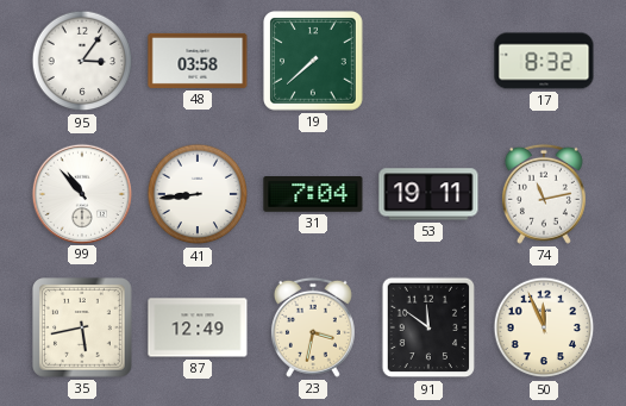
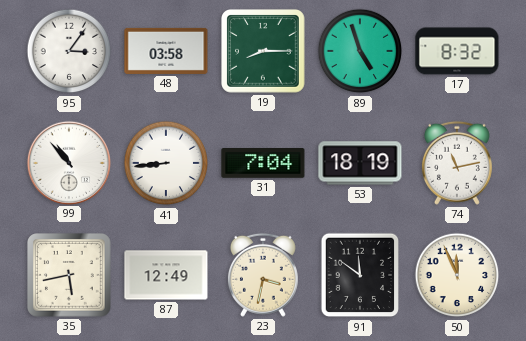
19: 7:38 -> 8:15 (263, 51)
89: none -> 4:57 (360, 51)
53: 19:11 -> 18:19 (360, 163)
